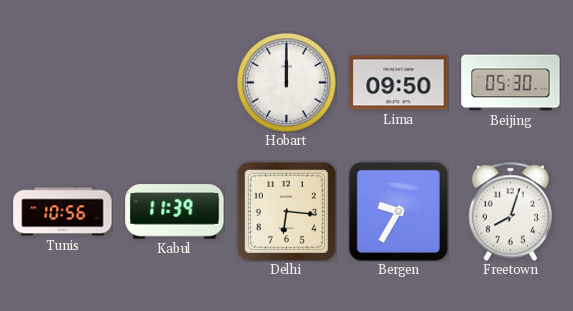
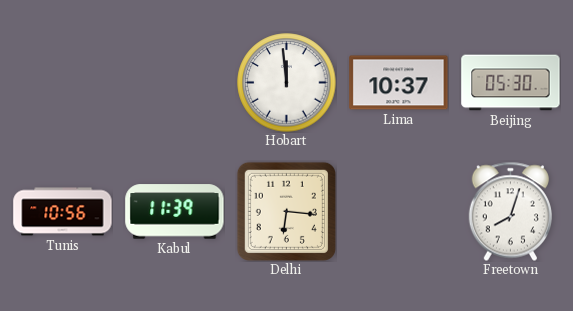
Hobart: 12:00 -> 11:59 (287, 83)
Lima: 09:50 -> 10:37 (399, 83)
Bergen: 9:35 -> none (398, 211)
